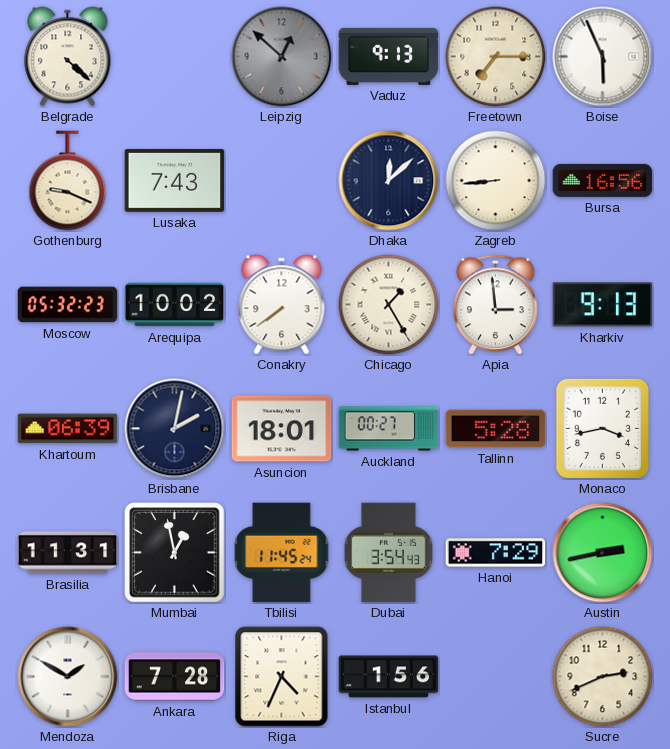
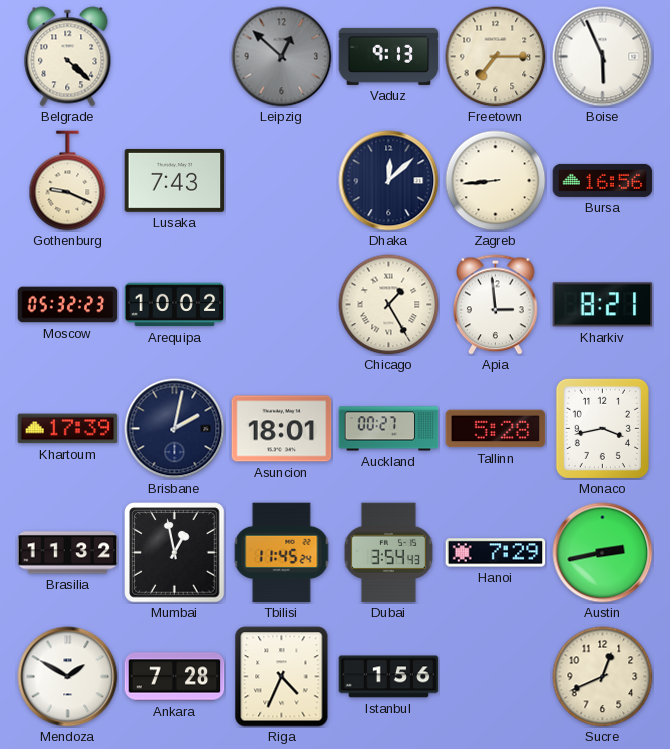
Conakry: 7:39 -> none (282, 305)
Kharkiv: 9:13 -> 8:21 (603, 305)
Khartoum: 06:39 -> 17:39 (68, 429)
Brasilia: 11:31 -> 11:32 (68, 553)
Sucre: 2:41 -> 12:41 (603, 677)
